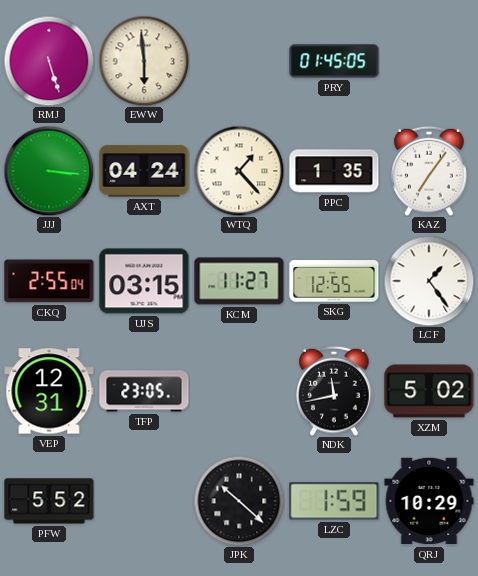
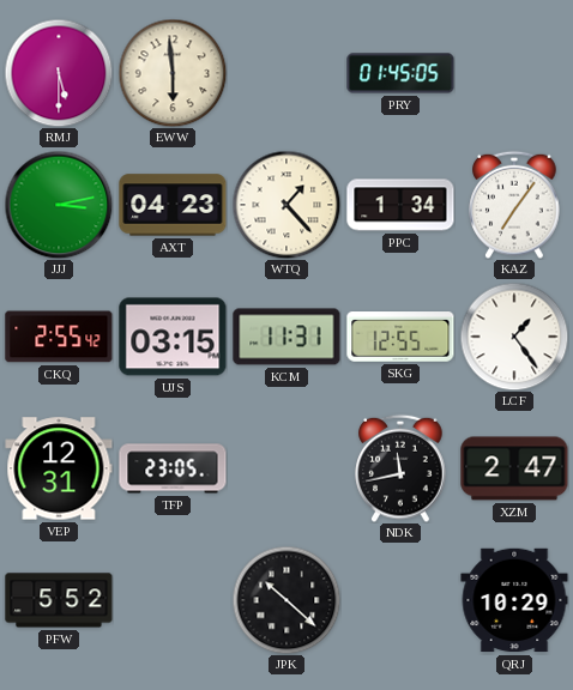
RMJ: 5:27 -> 5:30 (59, 73)
JJJ: 3:16 -> 3:13 (59, 205)
AXT: 04:24 -> 04:23 (173, 205)
PPC: 1:35 -> 1:34 (400, 205)
CKQ: 2:55:04 -> 2:55:42 (59, 337)
KCM: 11:27 -> 11:31 (286, 337)
XZM: 5:02 -> 2:47 (514, 468)
LZC: 1:59 -> none (334, 501)
